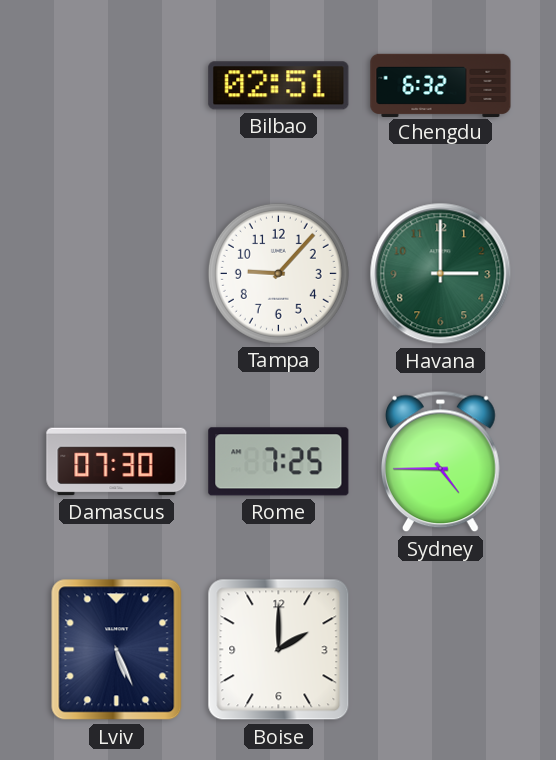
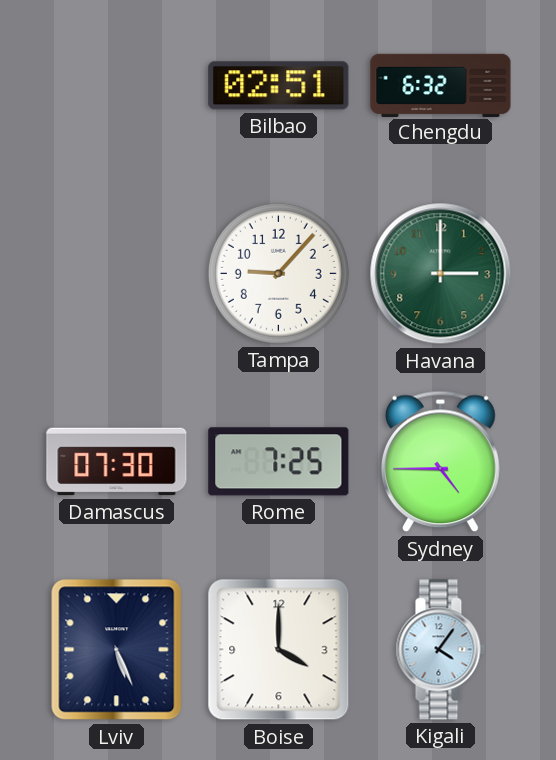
Boise: 2:00 -> 4:00 (279, 650)
Kigali: none -> 4:06 (440, 650)
